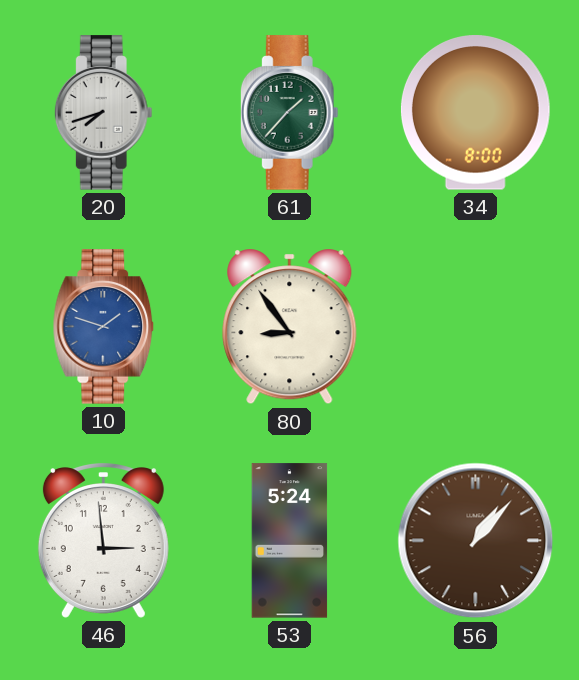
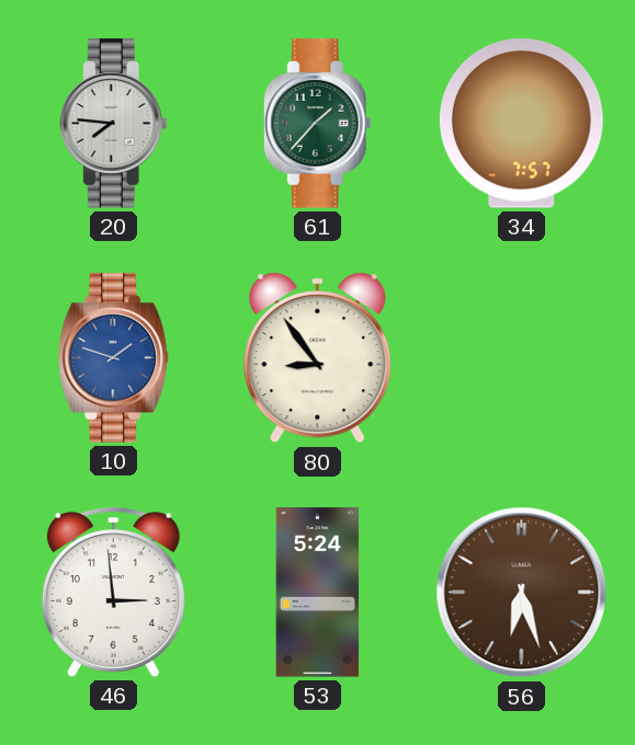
20: 7:42 -> 7:46 (113, 124)
34: 8:00 -> 7:57 (521, 124)
56: 1:07 -> 6:27 (522, 593)
